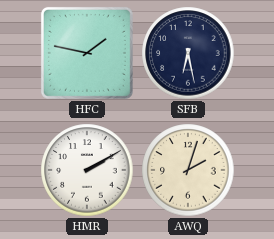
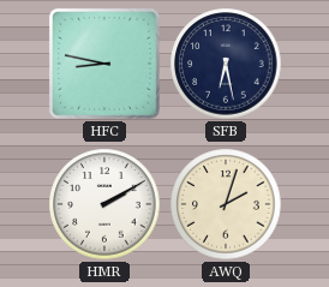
HFC: 1:47 -> 8:47 (104, 64)
